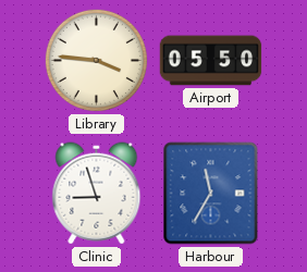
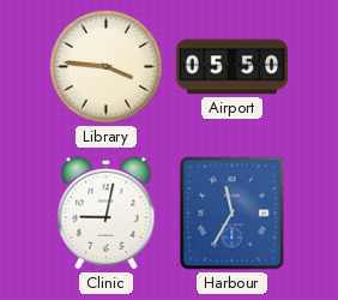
Clinic: 8:57 -> 9:02 (107, 214)
